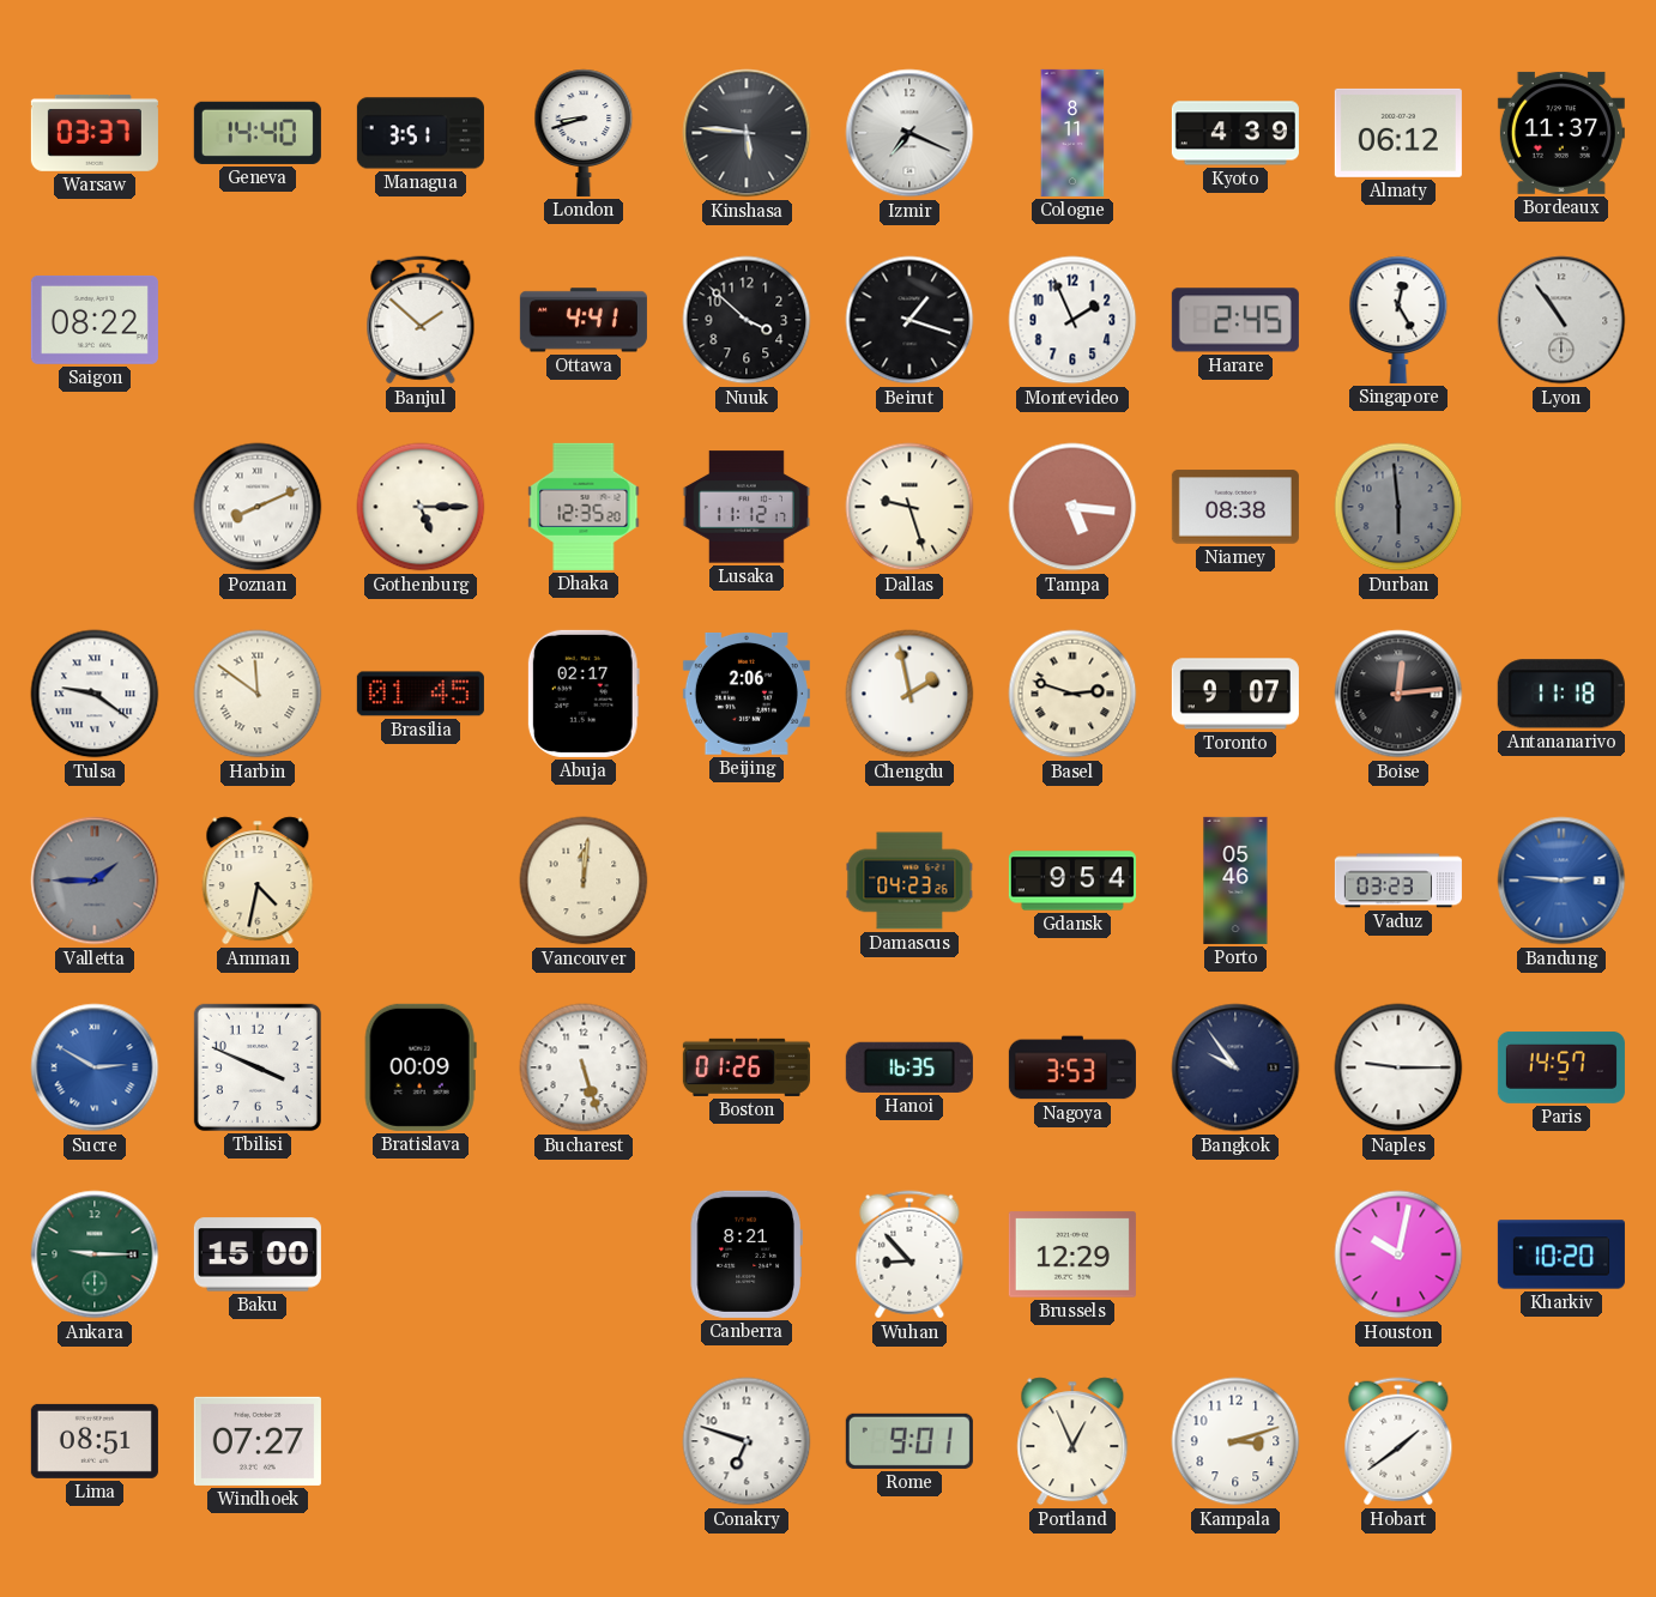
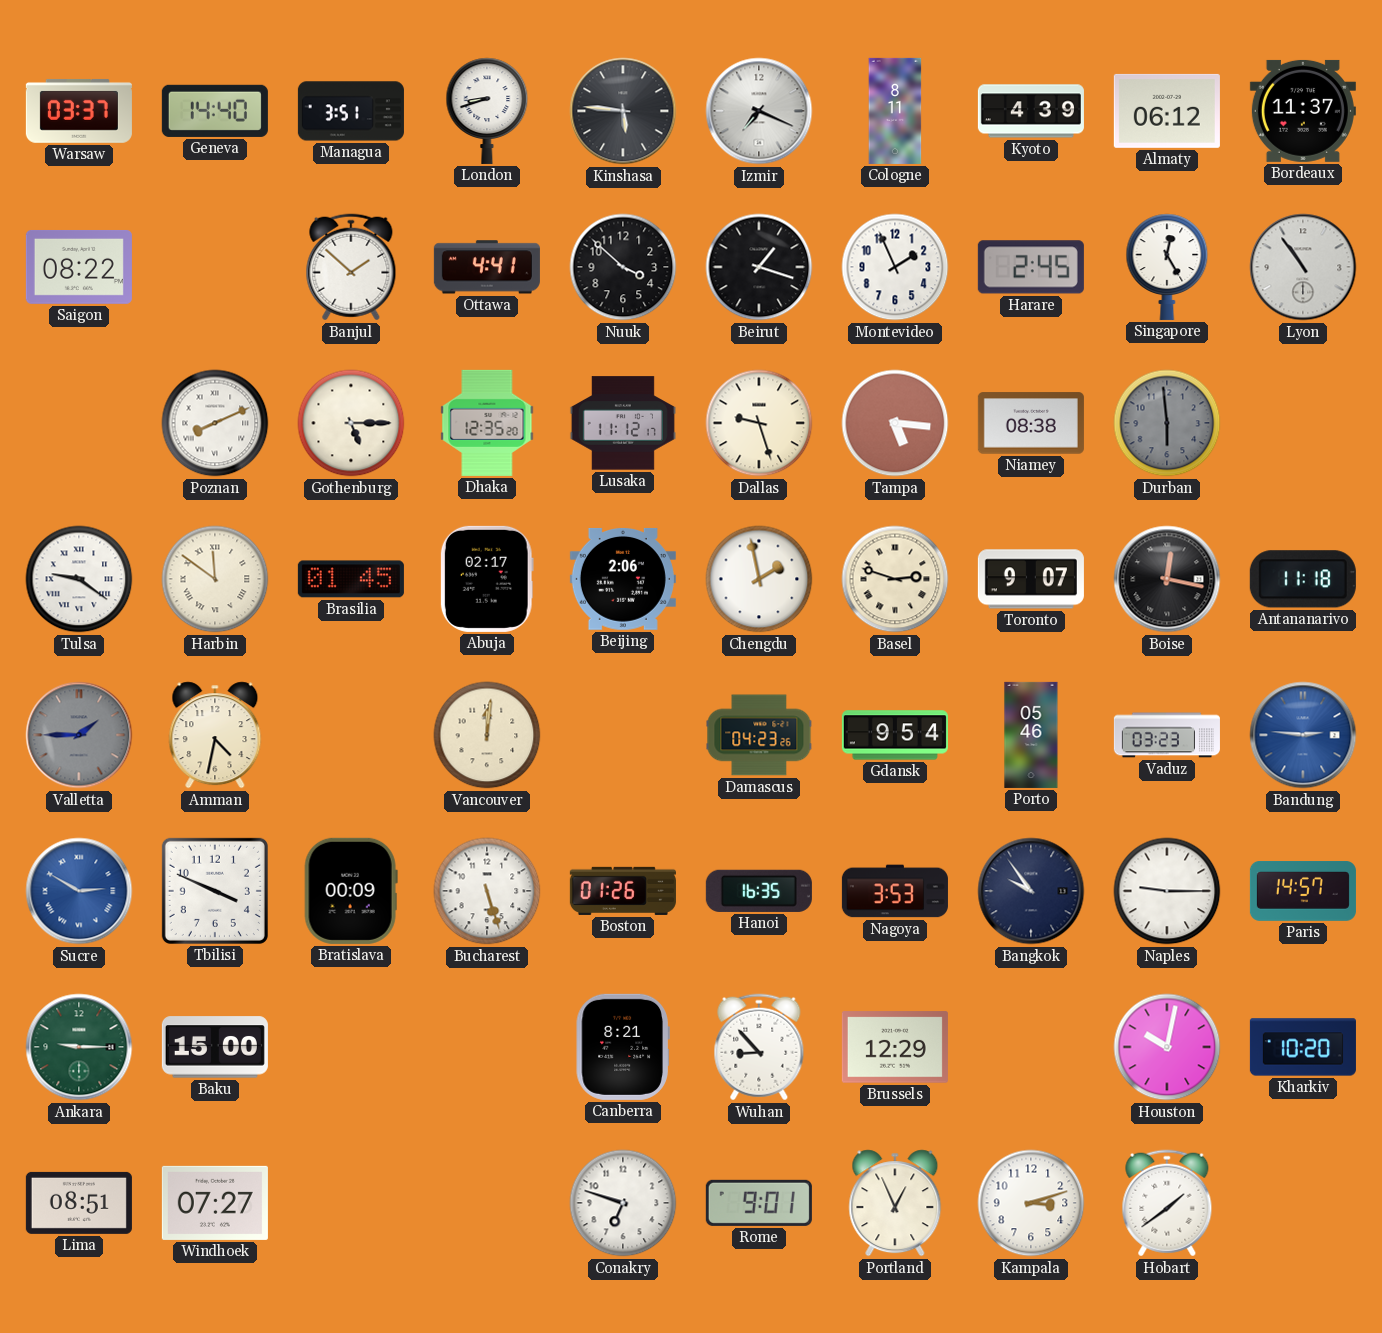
Boise: 12:14 -> 12:17 (1167, 579)
